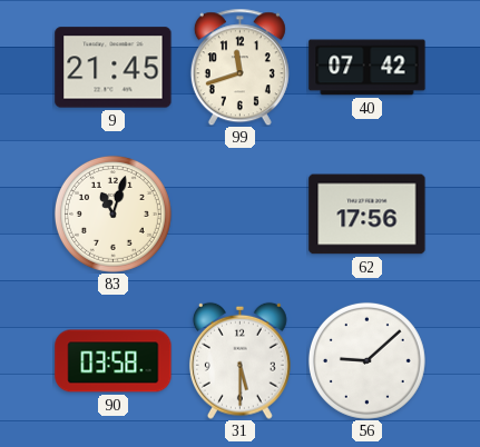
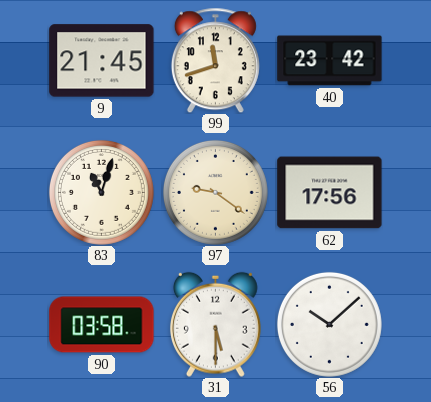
40: 07:42 -> 23:42 (330, 61)
97: none -> 9:21 (215, 192)
56: 9:08 -> 10:08 (329, 324)
